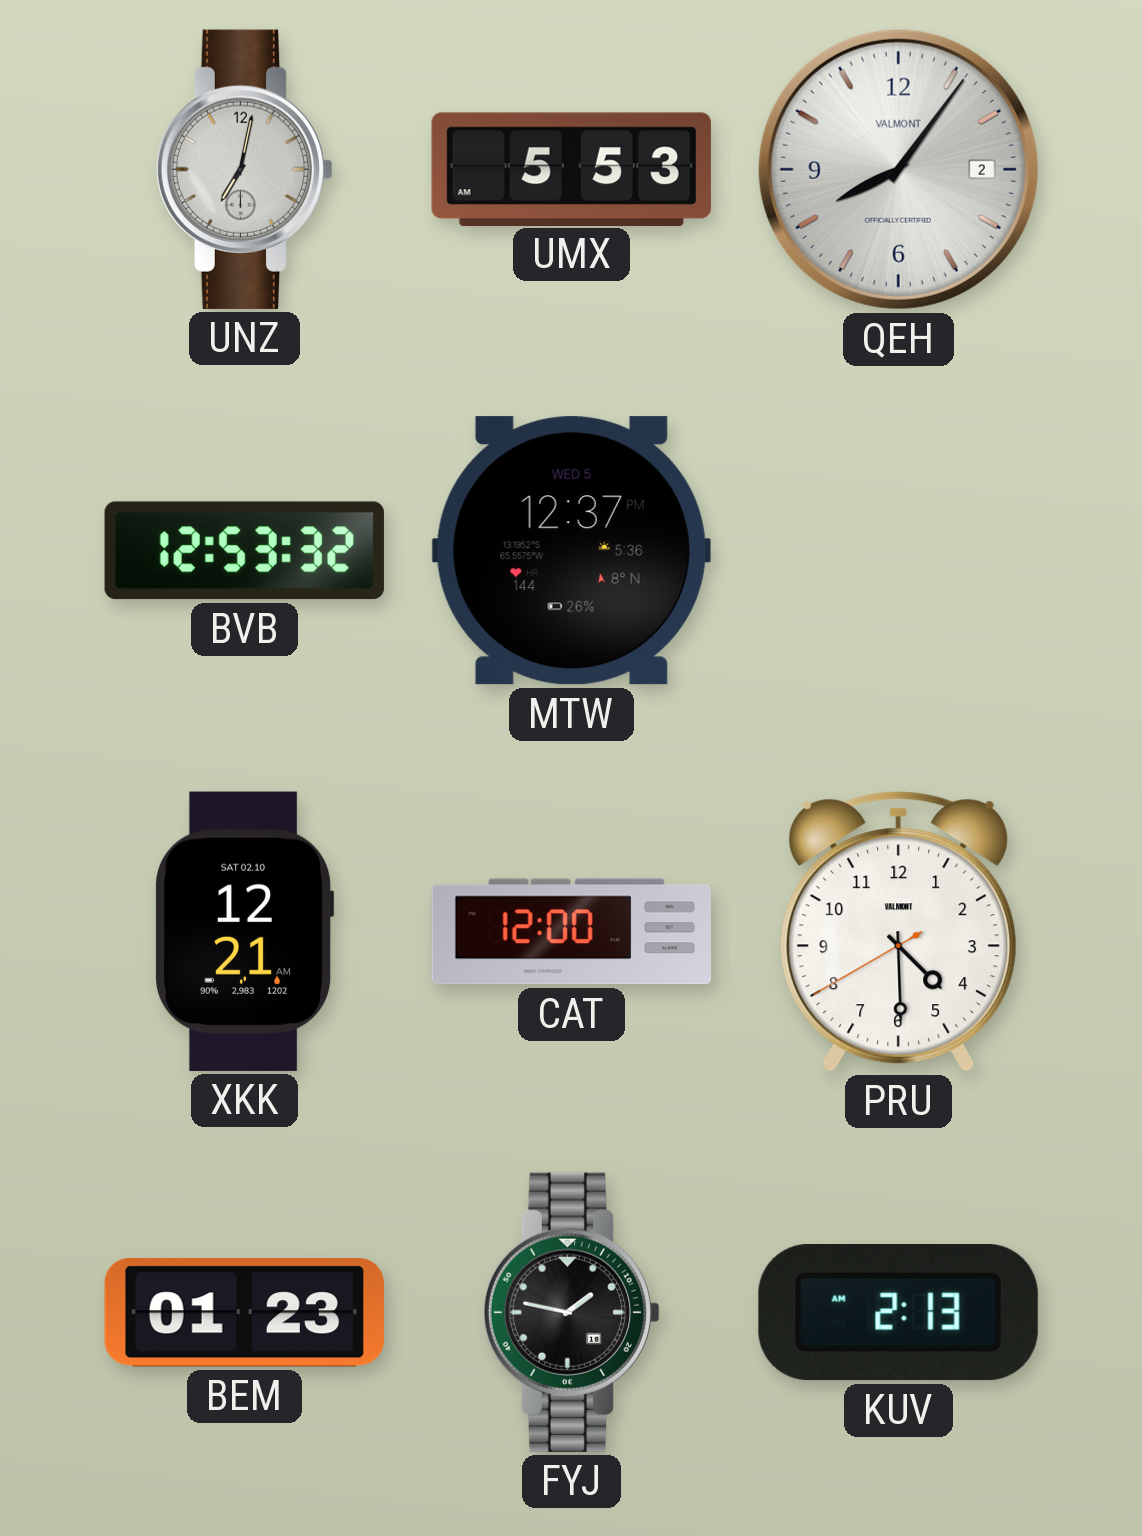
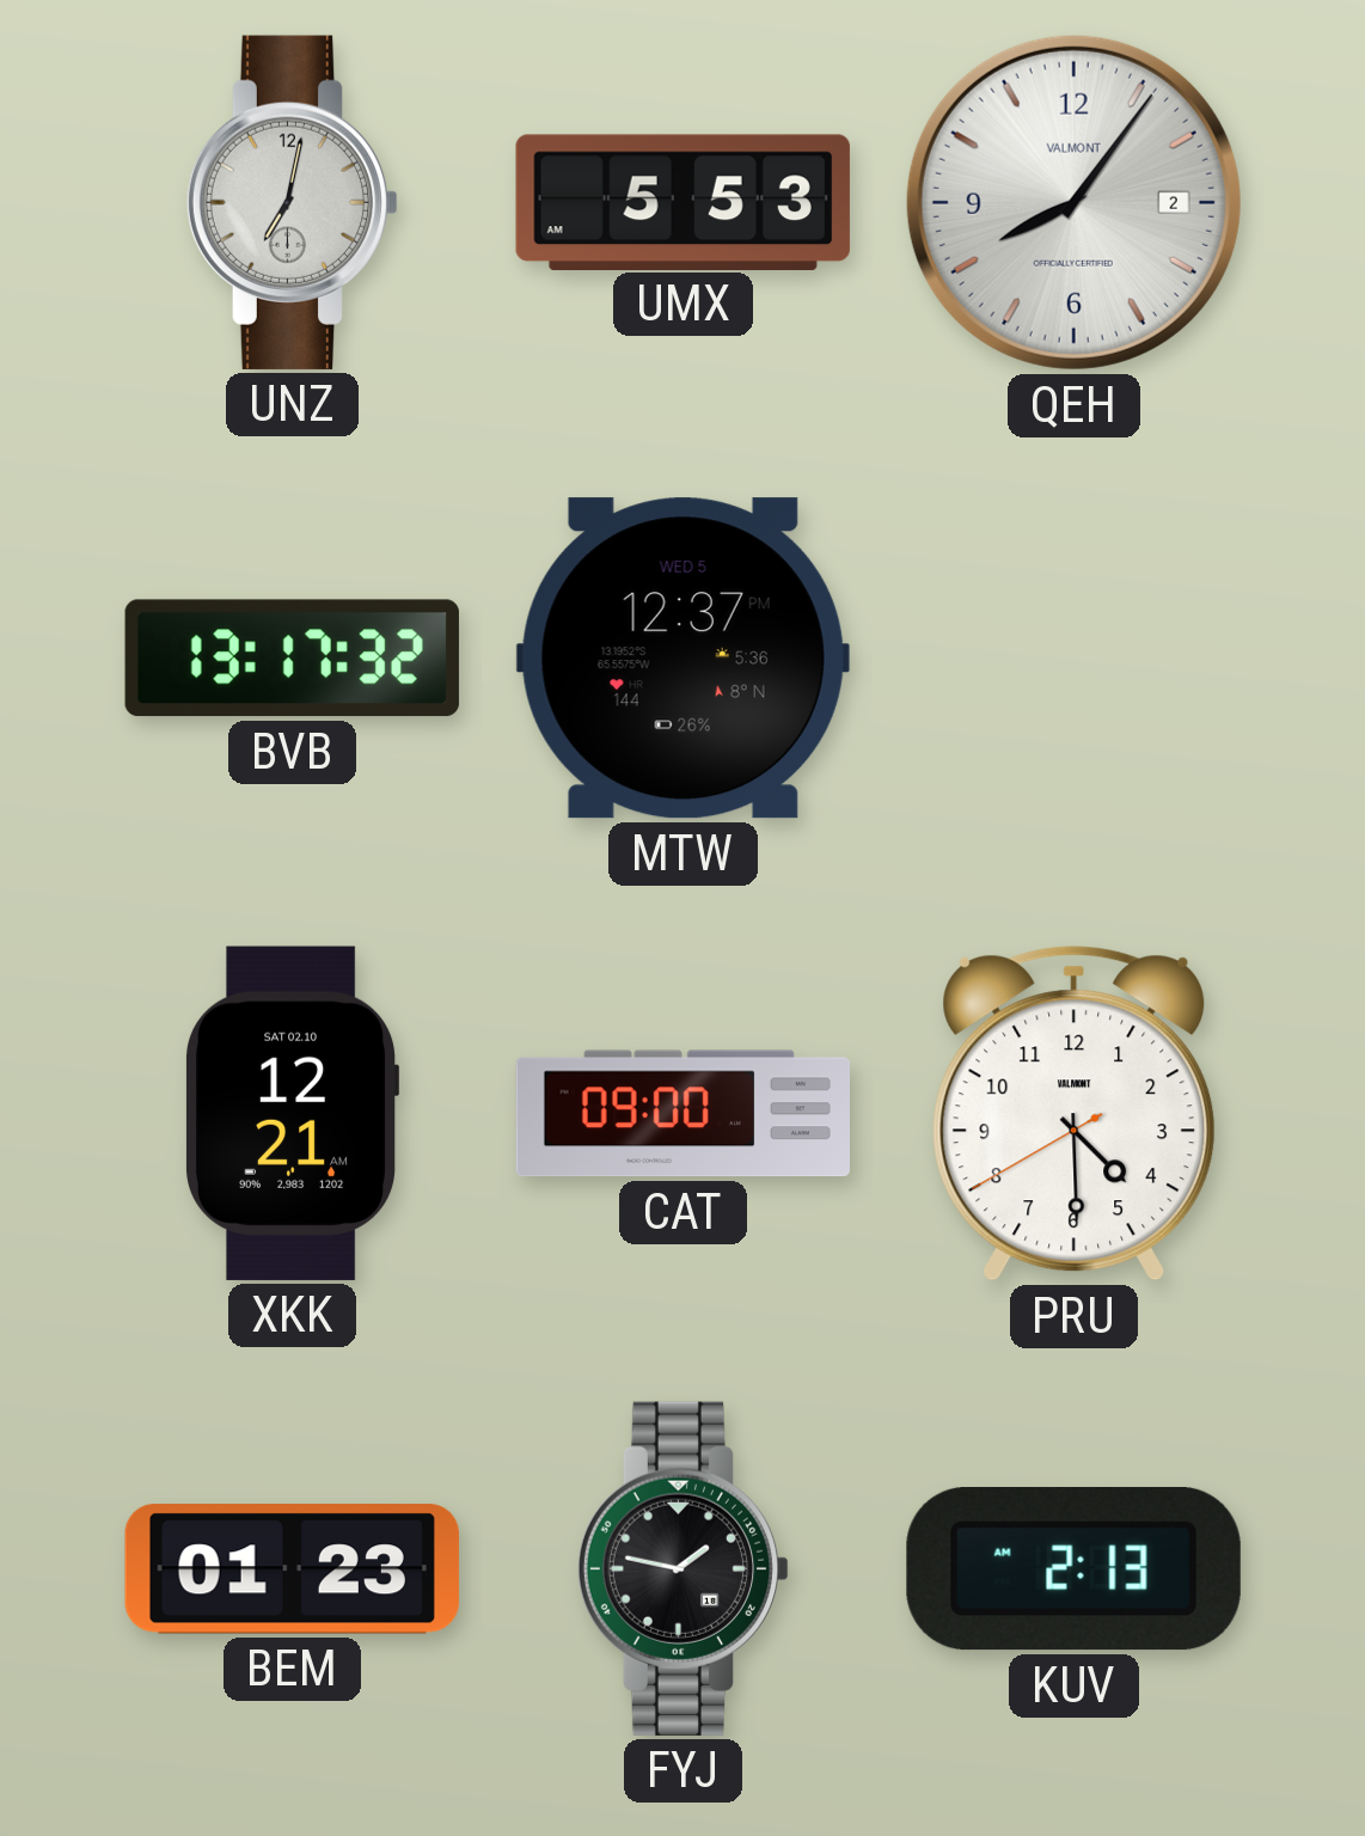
BVB: 12:53 -> 13:17 (292, 659)
CAT: 12:00 -> 09:00 (682, 1114)
